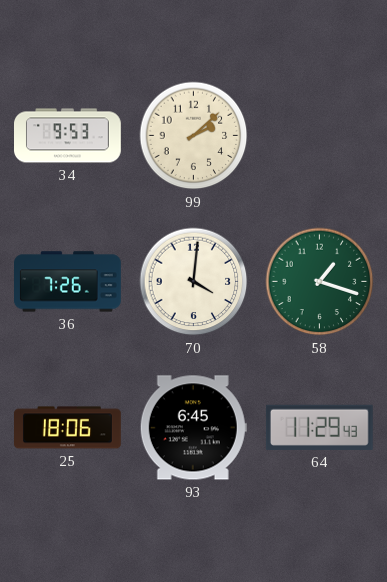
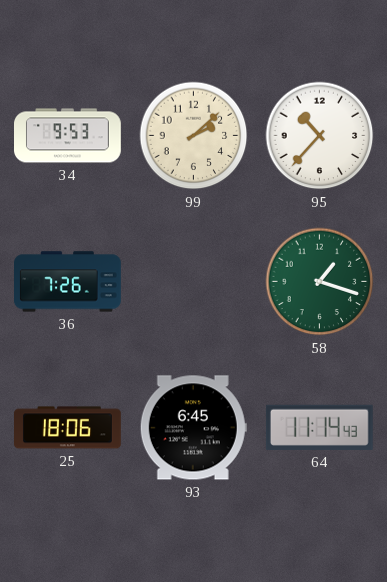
95: none -> 10:37 (320, 136)
70: 4:01 -> none (194, 282)
64: 11:29 -> 11:14 (319, 427)
